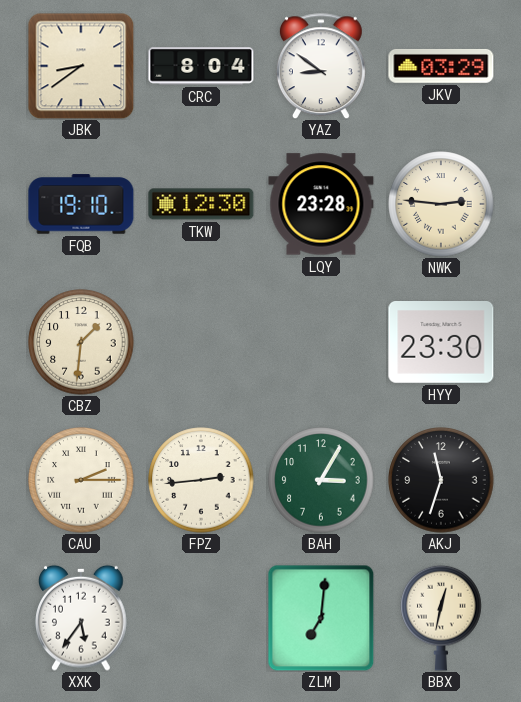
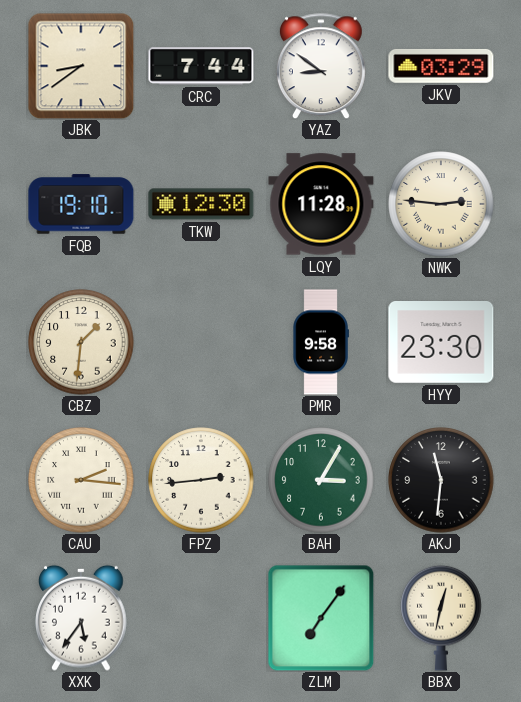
CRC: 8:04 -> 7:44 (201, 66)
LQY: 23:28 -> 11:28 (321, 204)
PMR: none -> 9:58 (321, 342)
CAU: 2:15 -> 2:16 (81, 480)
AKJ: 11:33 -> 11:31 (441, 480)
ZLM: 7:01 -> 7:06 (321, 618)
